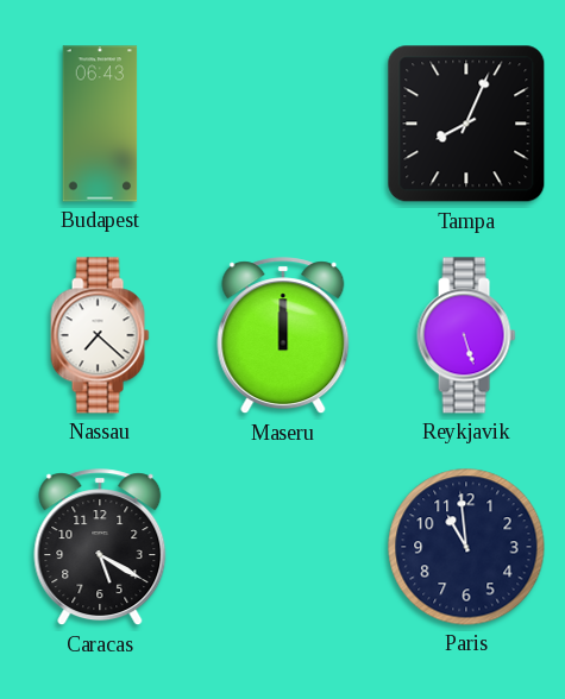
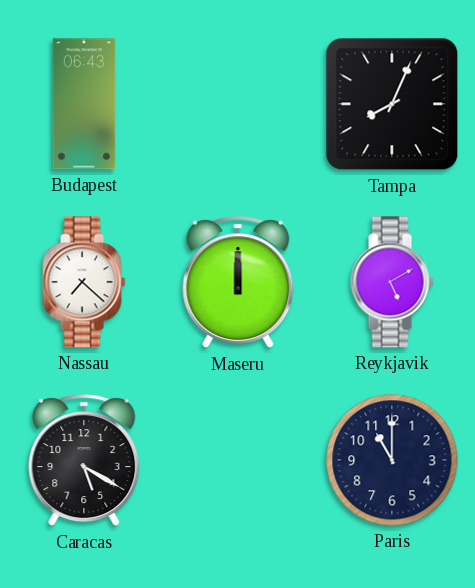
Reykjavik: 5:27 -> 5:10 (392, 282)
Paris: 10:59 -> 11:00 (392, 460)
